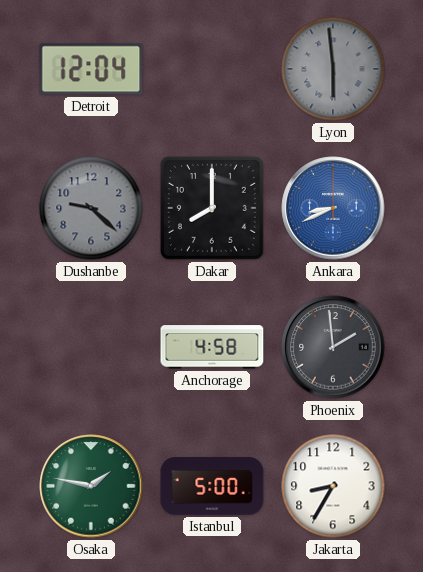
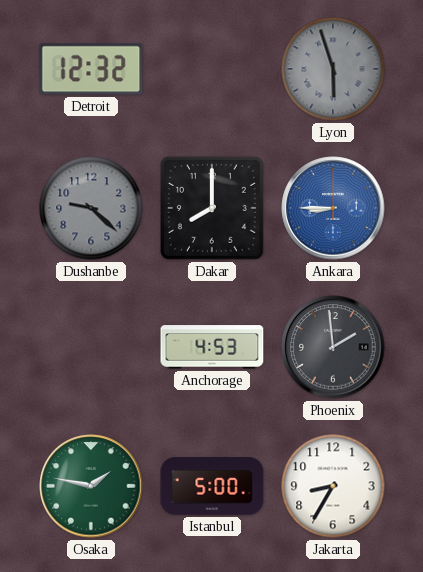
Detroit: 12:04 -> 12:32 (91, 69)
Lyon: 5:59 -> 5:57 (333, 69)
Ankara: 8:41 -> 8:45 (333, 208)
Anchorage: 4:58 -> 4:53 (212, 347)
